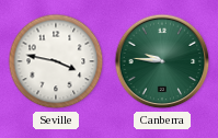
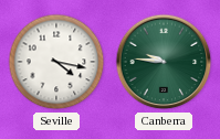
Seville: 3:47 -> 4:17 (56, 62)
